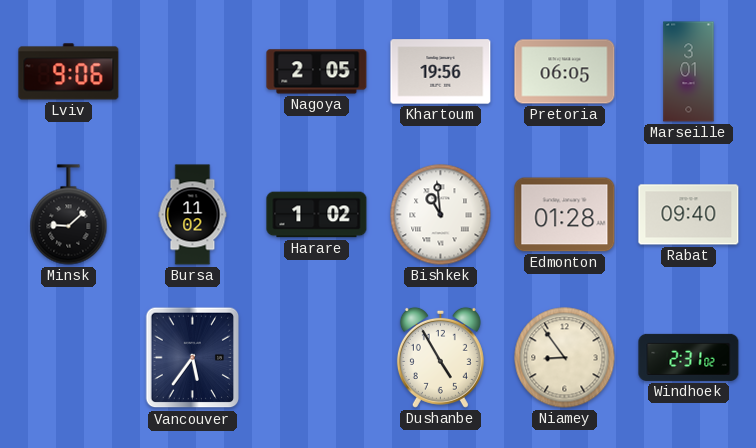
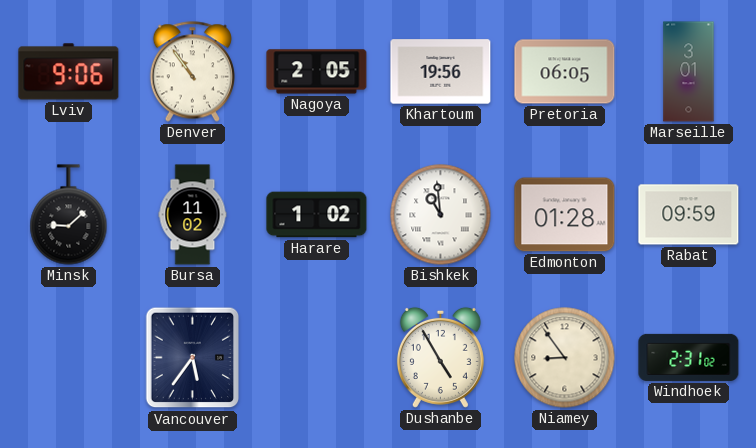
Denver: none -> 10:54 (192, 72)
Rabat: 09:40 -> 09:59 (689, 215)
